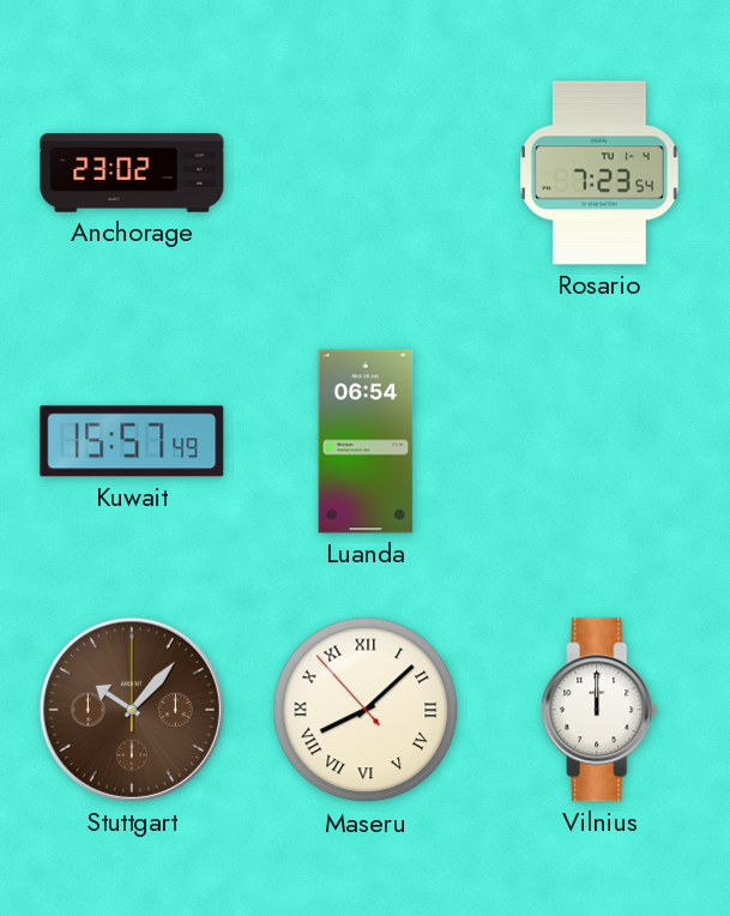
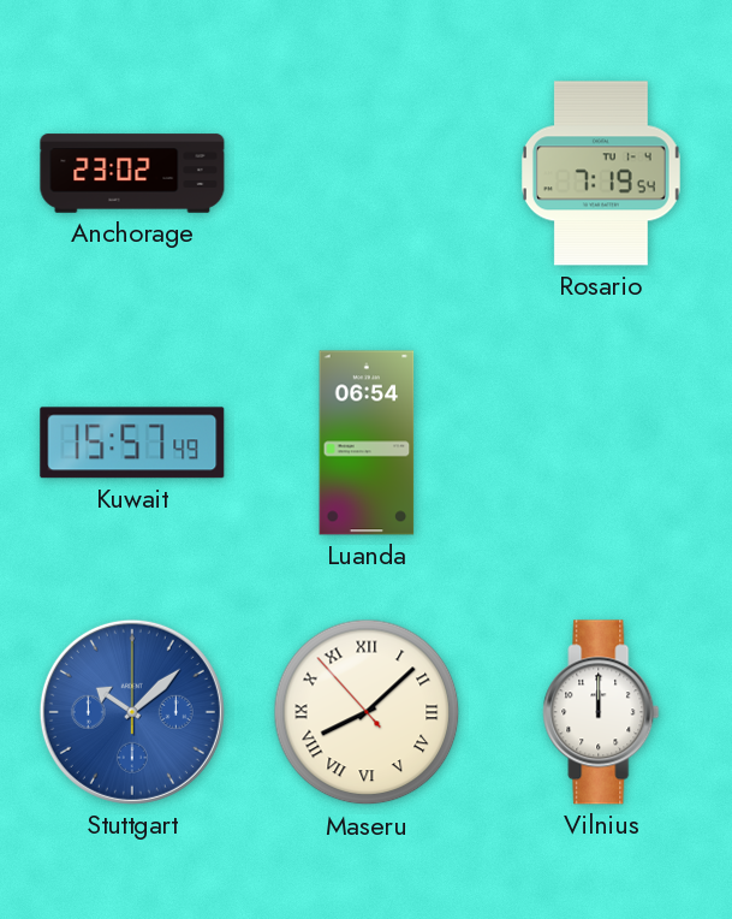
Rosario: 7:23 -> 7:19 (601, 173)
Stuttgart: 10:07 -> 10:08 (132, 712)
Stuttgart dial: brown -> blue (132, 712)
